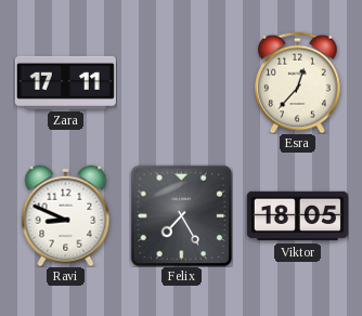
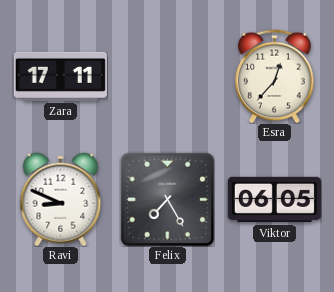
Viktor: 18:05 -> 06:05 (274, 200)
